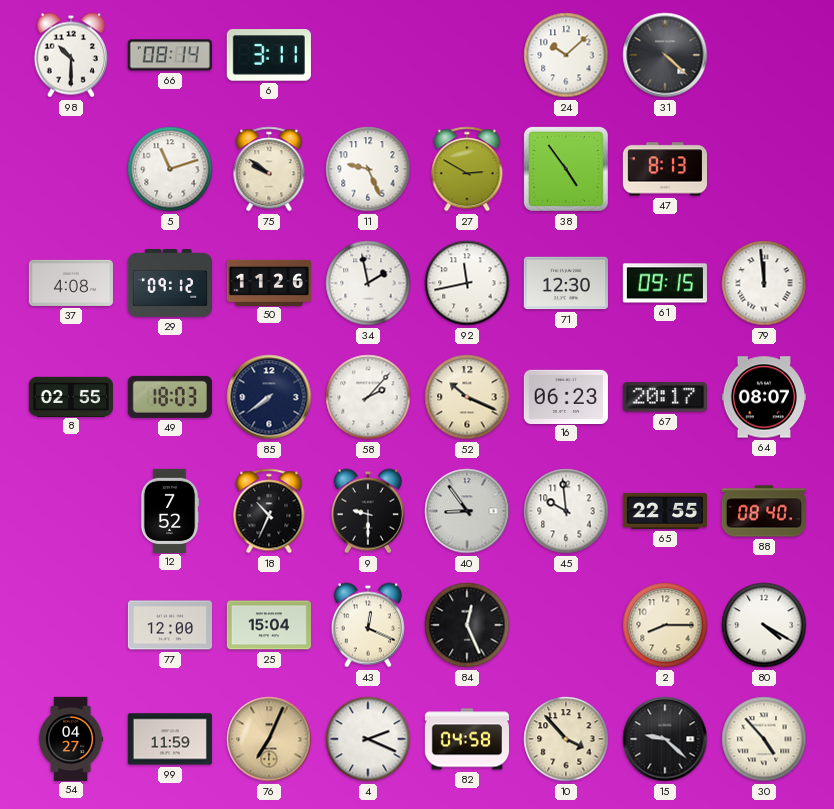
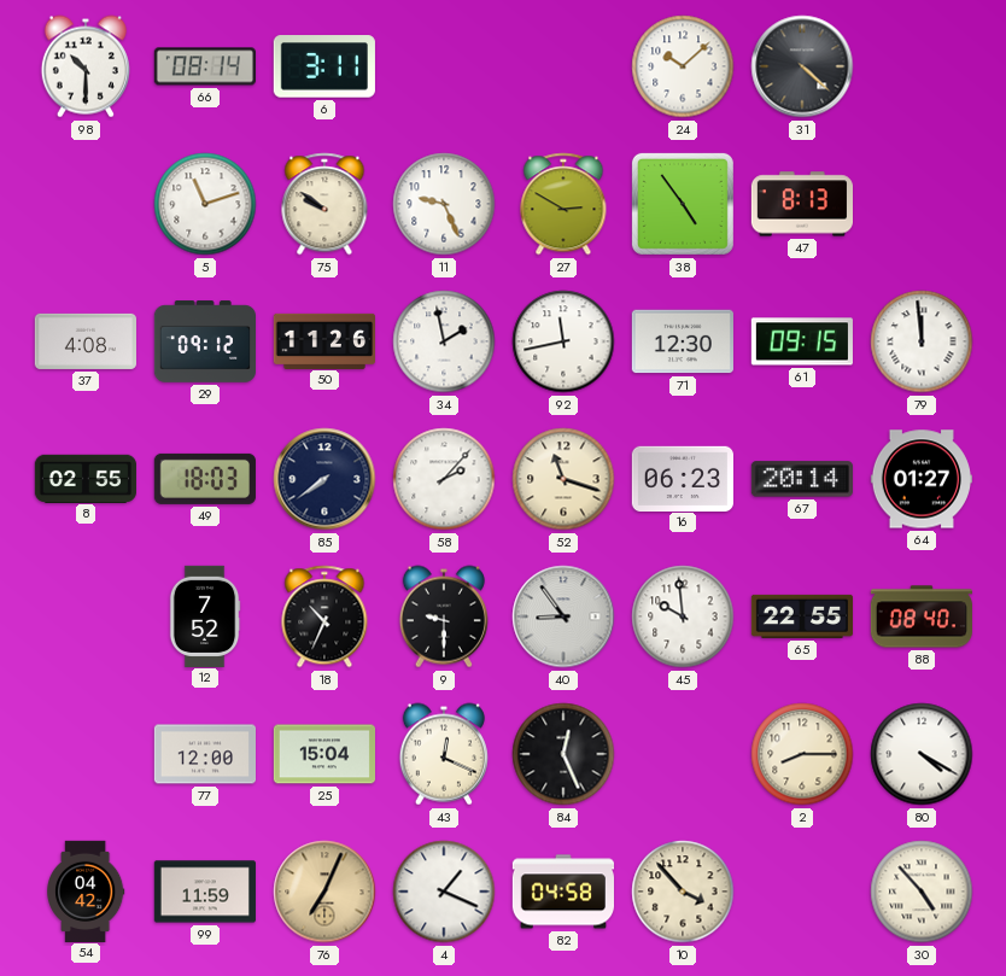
52: 10:19 -> 11:18 (563, 479)
67: 20:17 -> 20:14 (802, 479)
64: 08:07 -> 01:27 (920, 479)
54: 04:27 -> 04:42 (87, 890)
4: 2:19 -> 1:19 (444, 892)
15: 9:22 -> none (665, 739)
